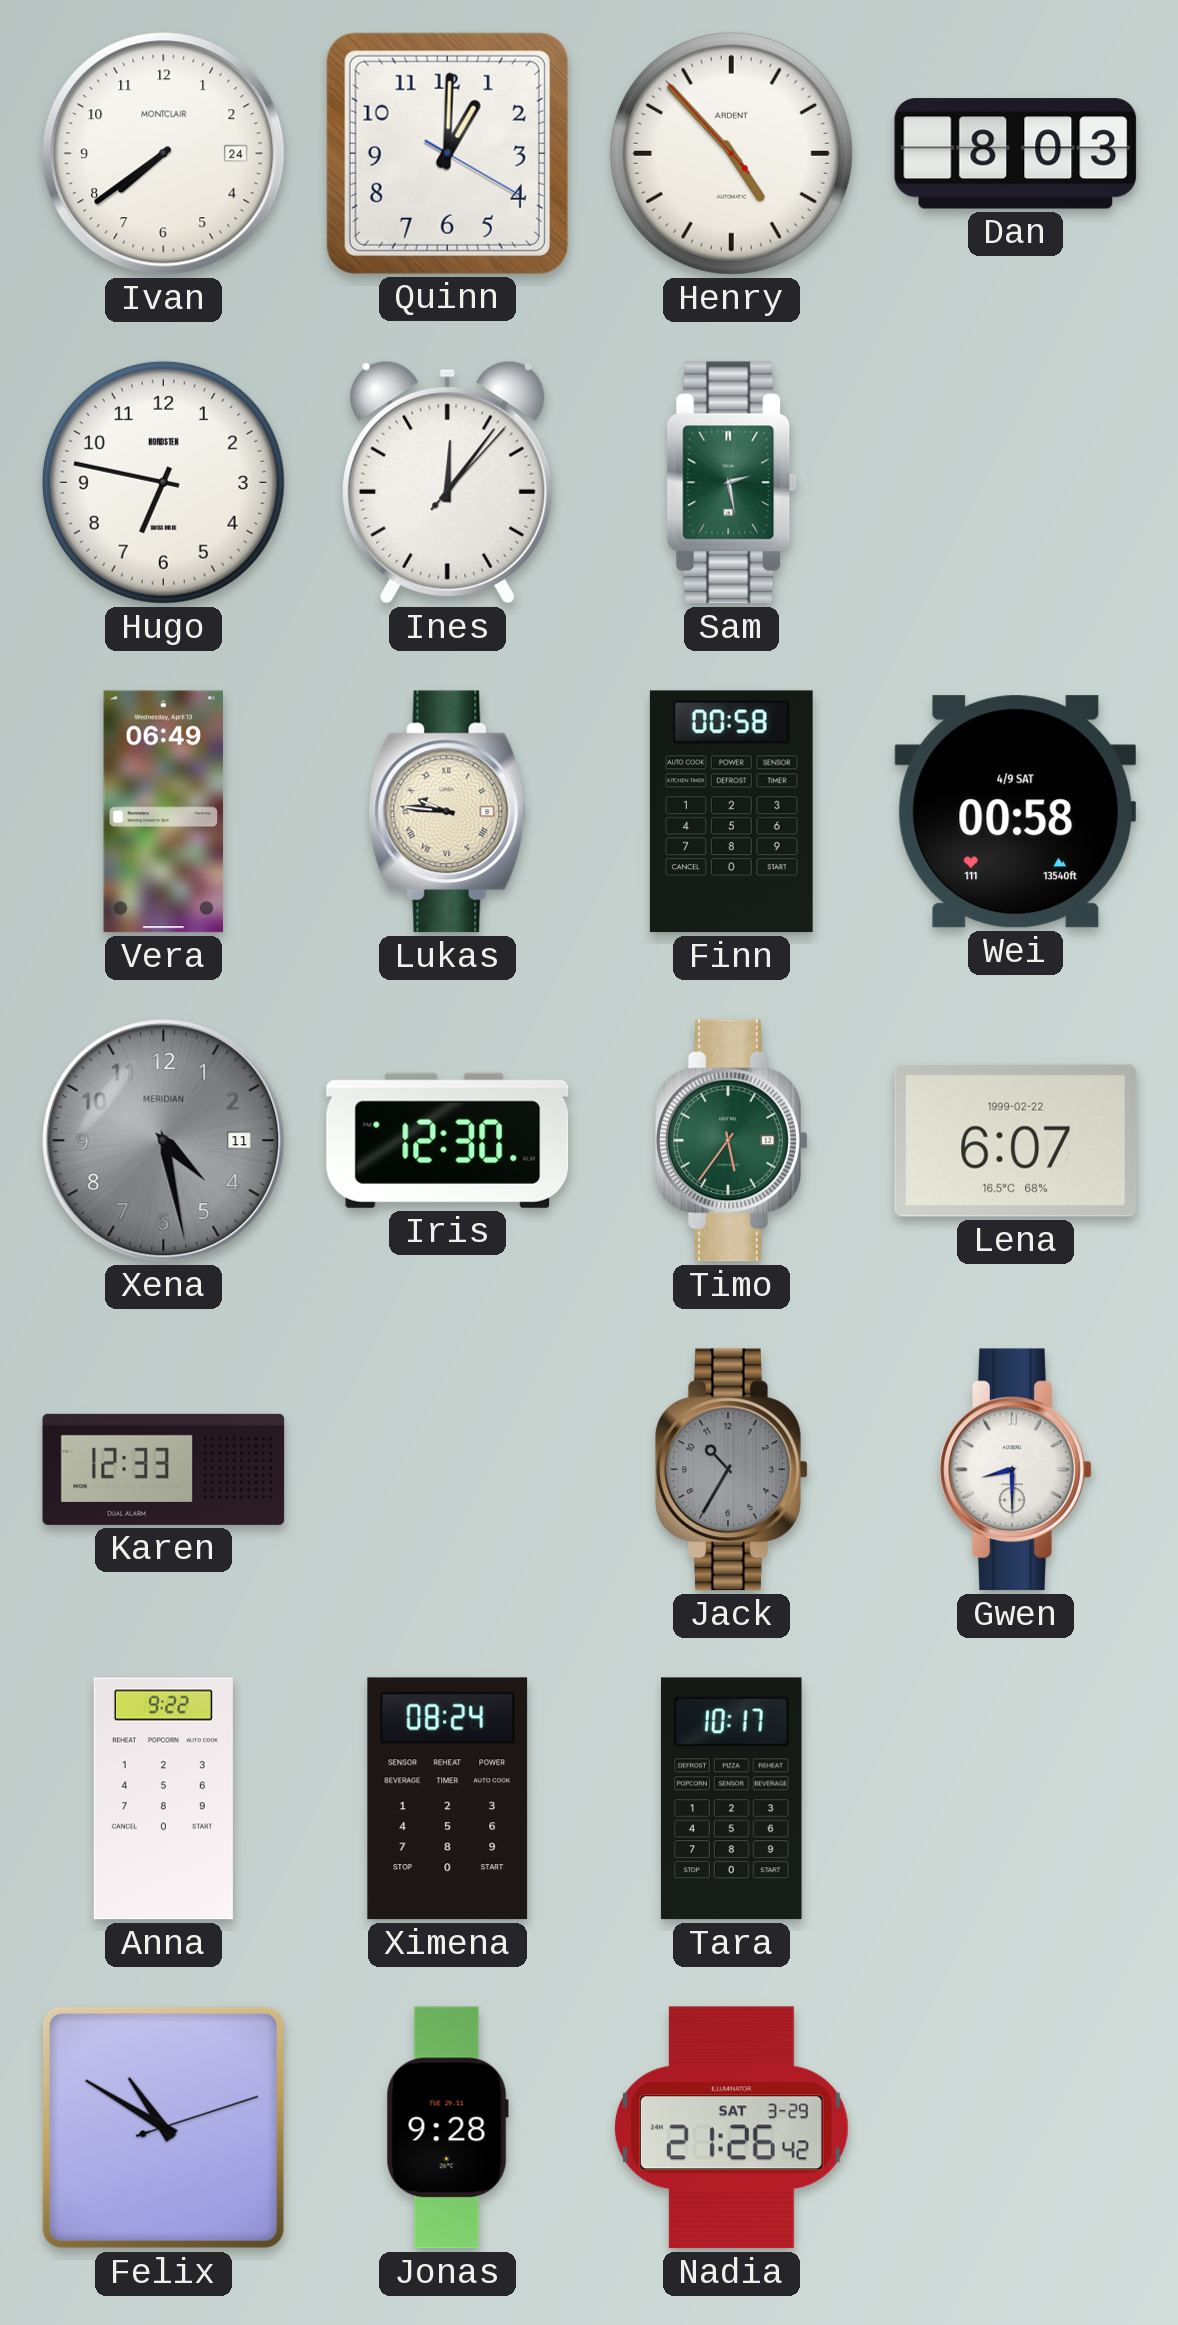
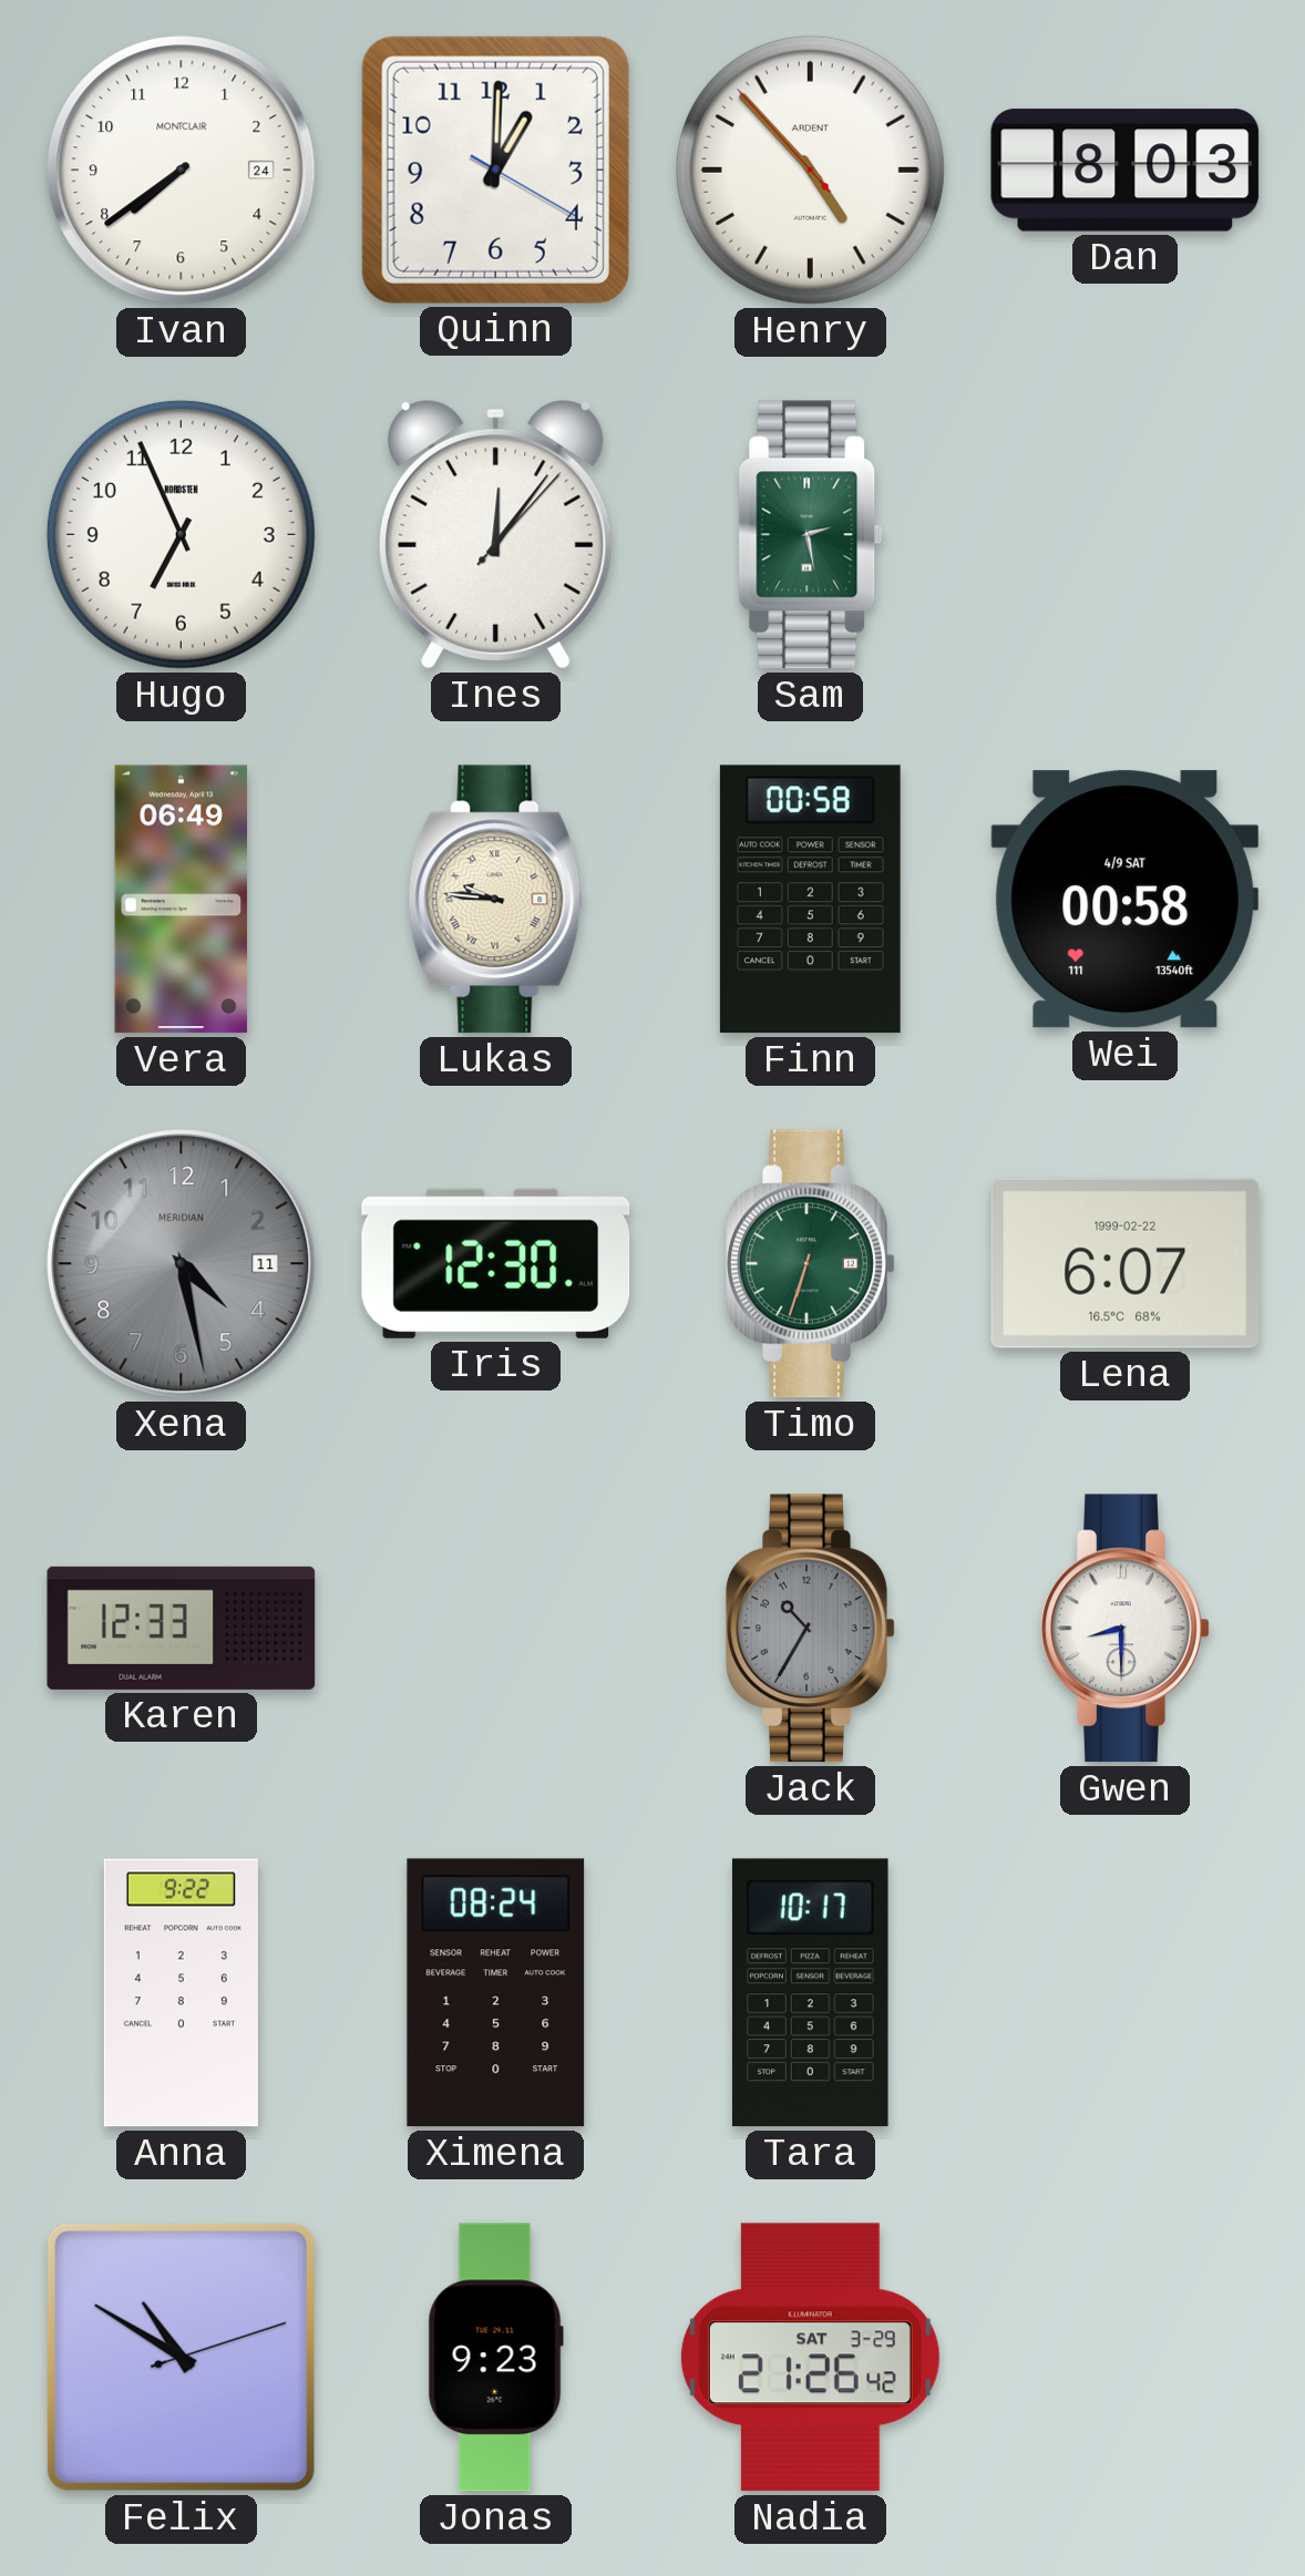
Hugo: 6:47 -> 6:56 (181, 534)
Timo: 5:36 -> 6:33 (811, 1264)
Jonas: 9:28 -> 9:23 (495, 2358)
